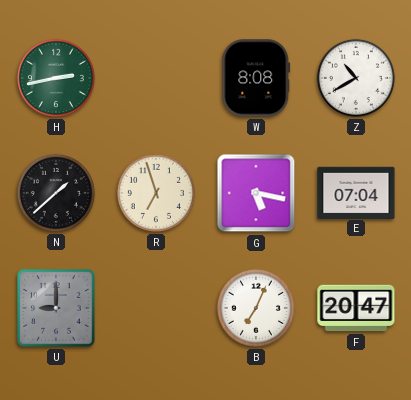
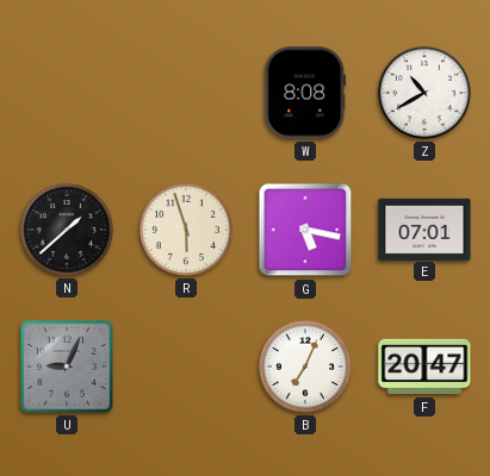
H: 2:43 -> none (56, 78)
R: 6:57 -> 5:57 (186, 230)
E: 07:04 -> 07:01 (424, 228)
U: 9:00 -> 9:04 (67, 367)
